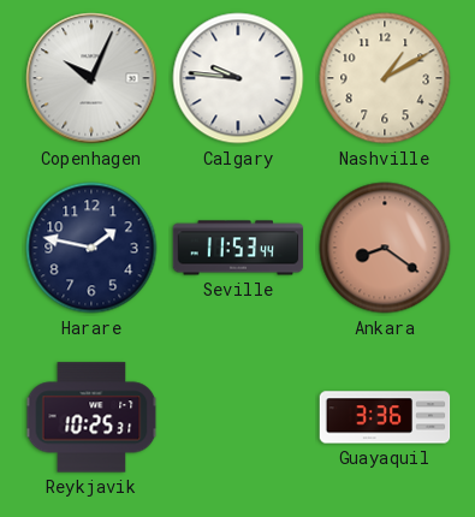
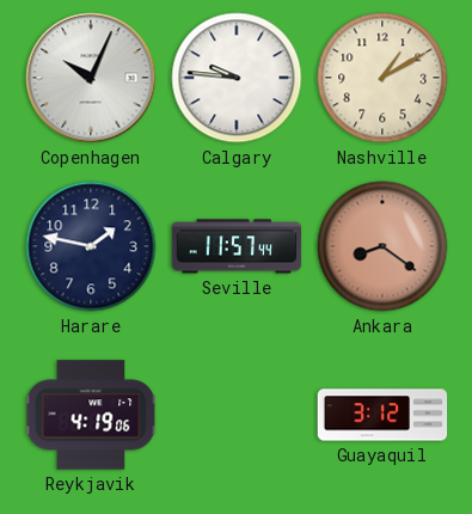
Seville: 11:53 -> 11:57 (237, 246)
Reykjavik: 10:25 -> 4:19 (91, 415)
Guayaquil: 3:36 -> 3:12 (382, 415)
